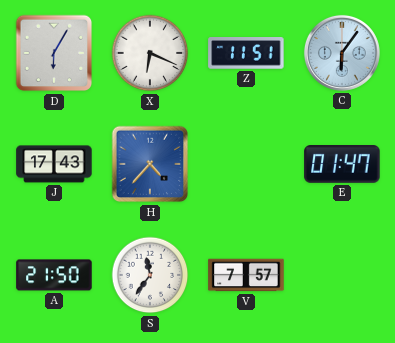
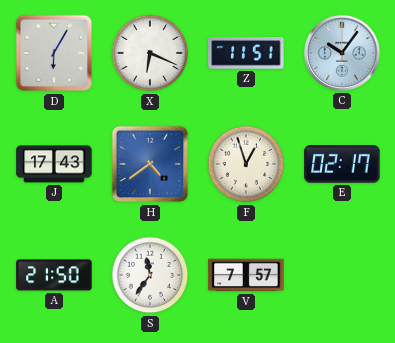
C: 6:06 -> 10:06 (342, 53)
H: 4:37 -> 4:39 (150, 164)
F: none -> 12:57 (246, 164)
E: 01:47 -> 02:17 (342, 165)
